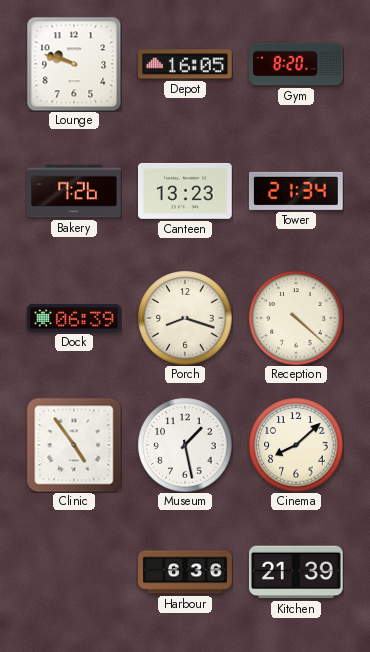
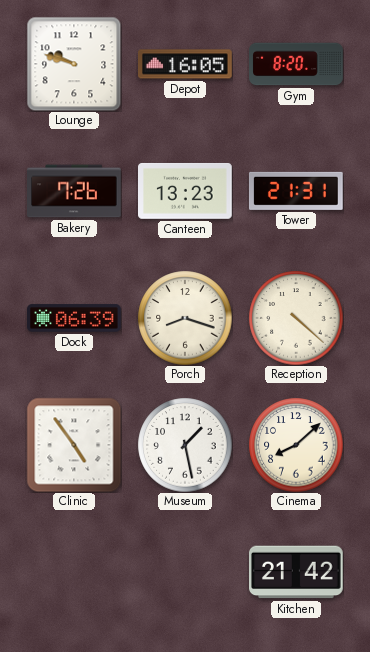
Tower: 21:34 -> 21:31 (296, 191)
Harbour: 6:36 -> none (185, 572)
Kitchen: 21:39 -> 21:42 (297, 572)
